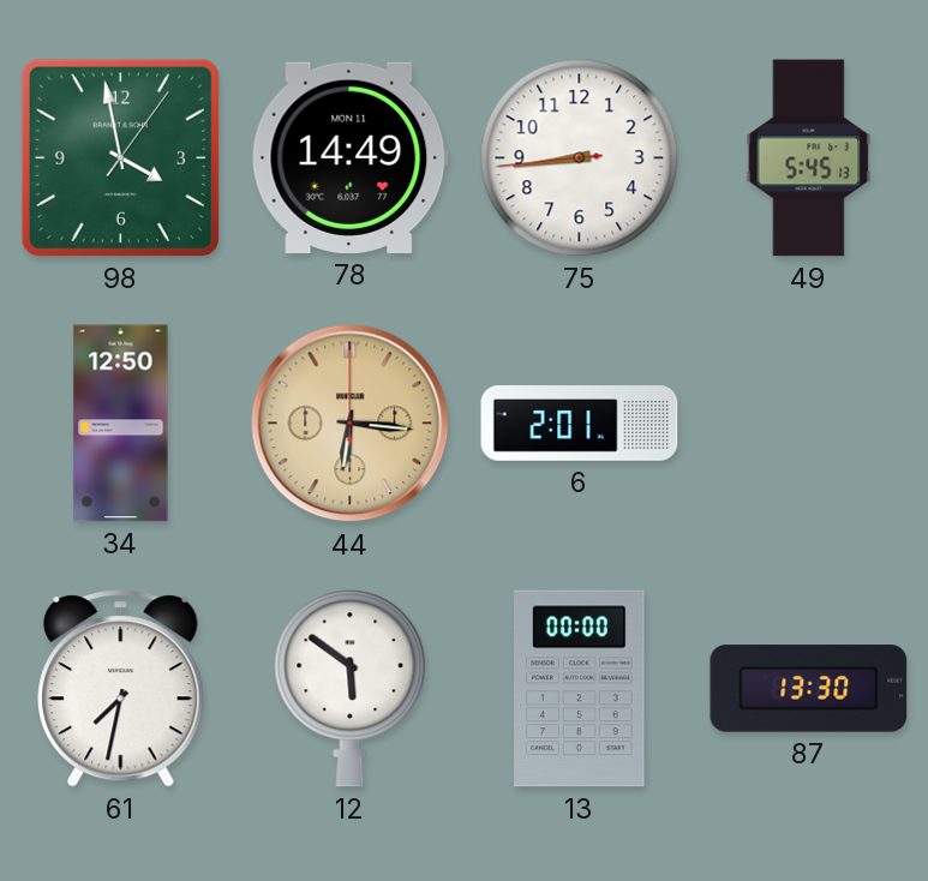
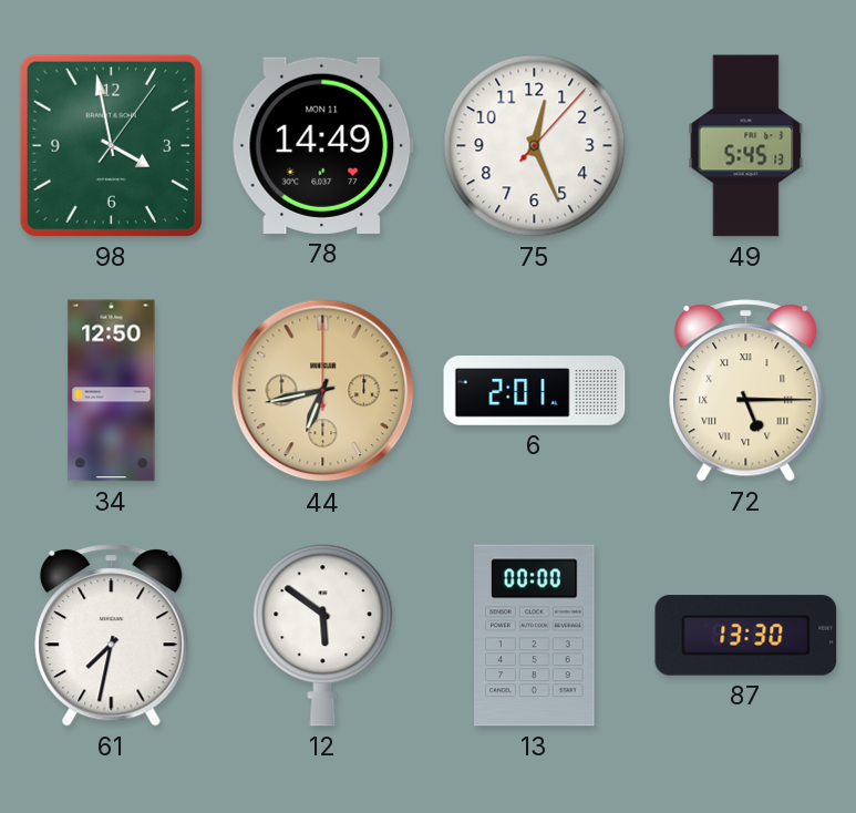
75: 8:43 -> 12:26 (535, 146)
44: 6:16 -> 6:43 (323, 391)
72: none -> 5:15 (746, 391)
